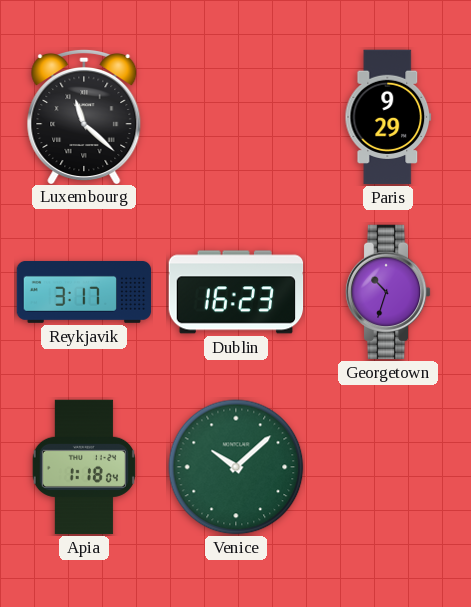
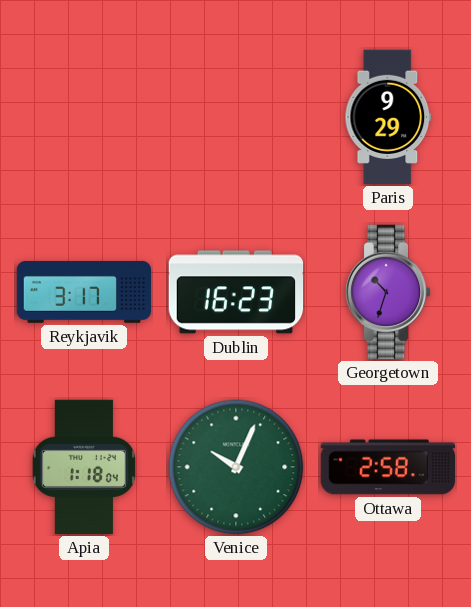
Luxembourg: 11:22 -> none (84, 116)
Venice: 10:08 -> 10:04 (236, 467)
Ottawa: none -> 2:58 (388, 467)
